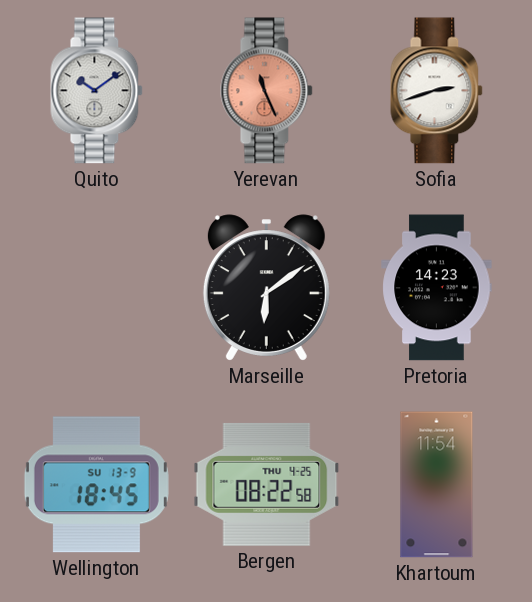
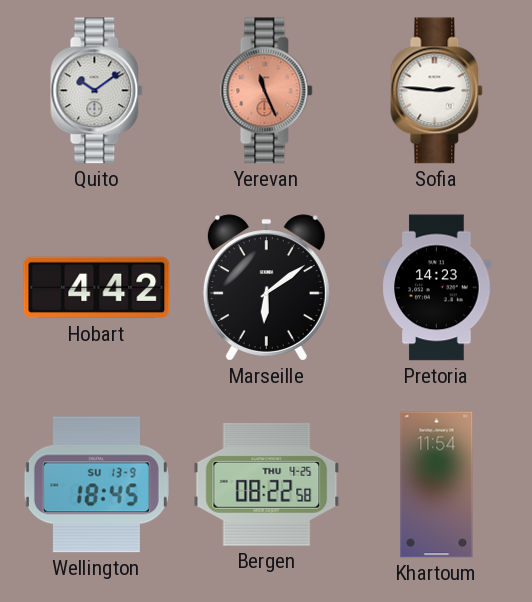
Sofia: 2:42 -> 2:46 (437, 91)
Hobart: none -> 4:42 (97, 288)
